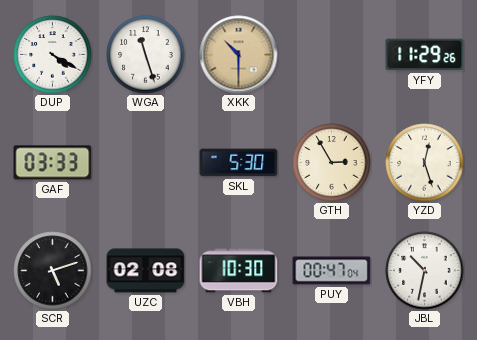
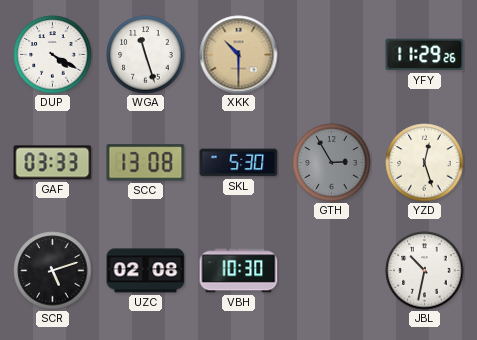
SCC: none -> 13:08 (146, 163)
GTH dial: cream -> grey (332, 163)
PUY: 00:47 -> none (332, 271)
